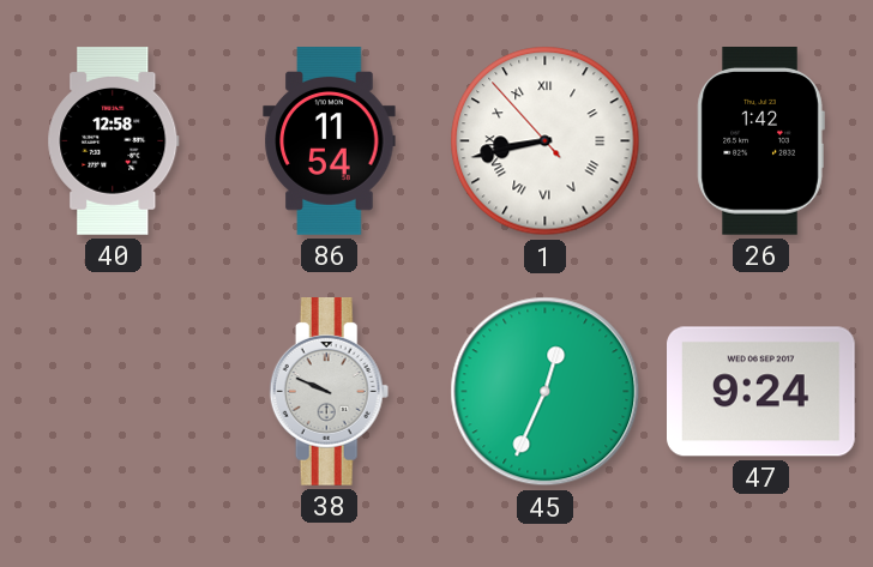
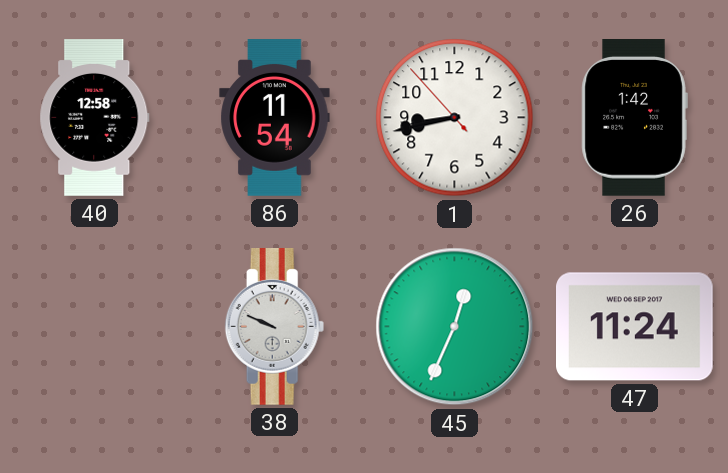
1 numerals: Roman -> Arabic (455, 118)
47: 9:24 -> 11:24 (635, 327)
